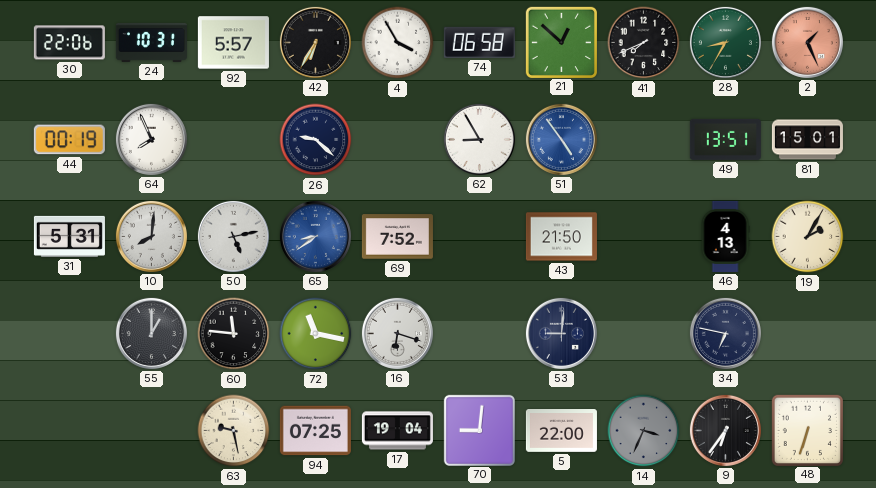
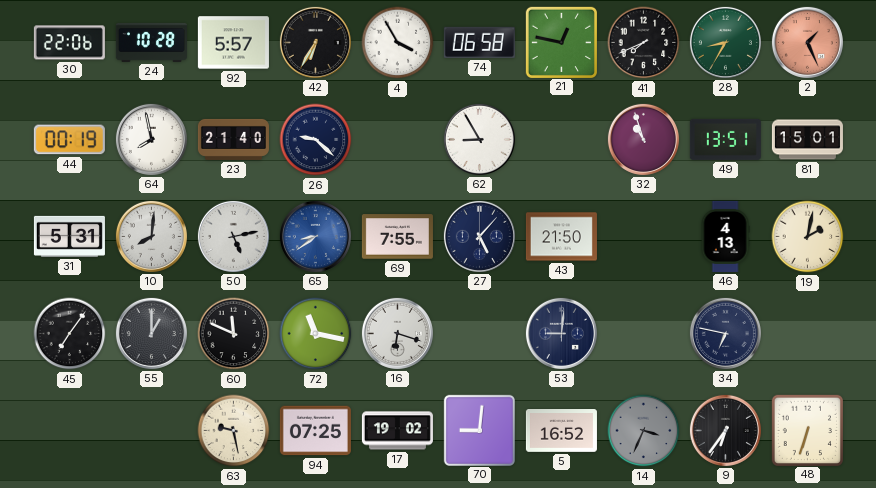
24: 10:31 -> 10:28 (151, 42)
21: 12:52 -> 12:47 (561, 42)
64: 7:56 -> 7:58 (151, 139)
23: none -> 21:40 (233, 139)
51: 4:54 -> none (561, 139)
32: none -> 10:57 (643, 139)
69: 7:52 -> 7:55 (397, 237)
27: none -> 5:07 (479, 236)
19: 2:05 -> 2:02 (808, 237)
45: none -> 7:06 (70, 334)
60: 11:46 -> 11:49 (234, 334)
17: 19:04 -> 19:02 (397, 431)
5: 22:00 -> 16:52 (561, 431)
